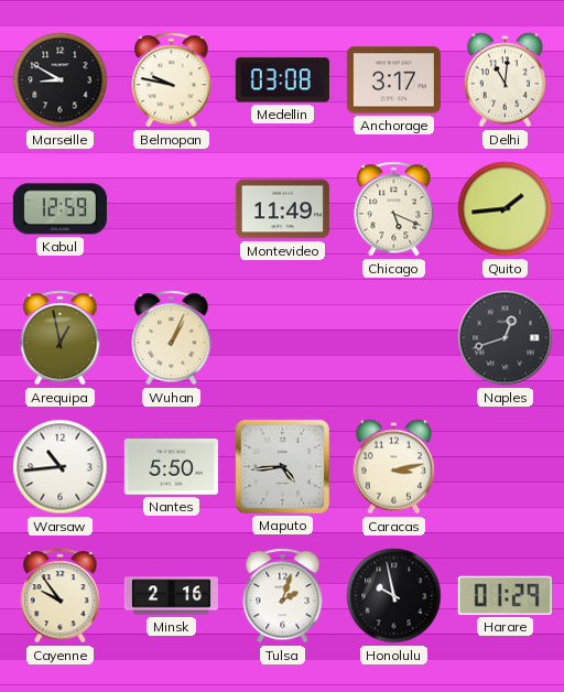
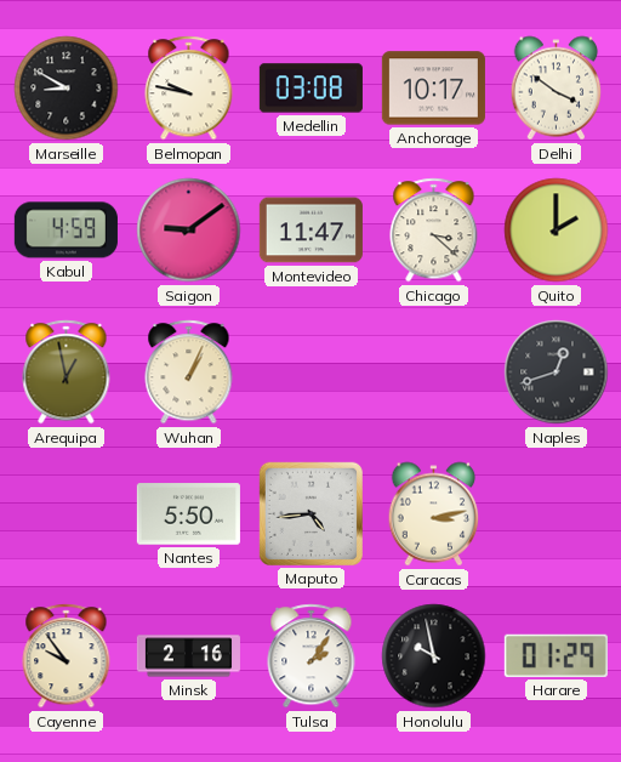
Anchorage: 3:17 -> 10:17 (433, 89)
Delhi: 11:01 -> 3:51 (557, 89)
Kabul: 12:59 -> 4:59 (65, 231)
Saigon: none -> 9:09 (189, 231)
Montevideo: 11:49 -> 11:47 (310, 231)
Chicago: 5:19 -> 3:22 (434, 231)
Quito: 1:44 -> 2:00 (557, 231)
Warsaw: 10:44 -> none (61, 467)
Tulsa: 2:03 -> 2:06 (312, 656)
